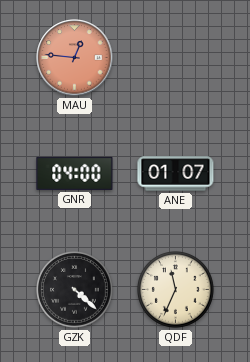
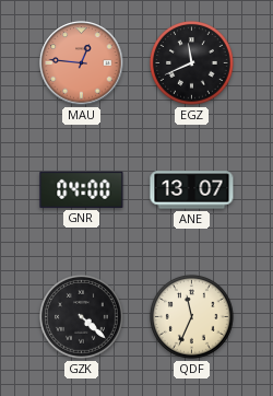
EGZ: none -> 11:41 (192, 63)
ANE: 01:07 -> 13:07 (192, 190)
